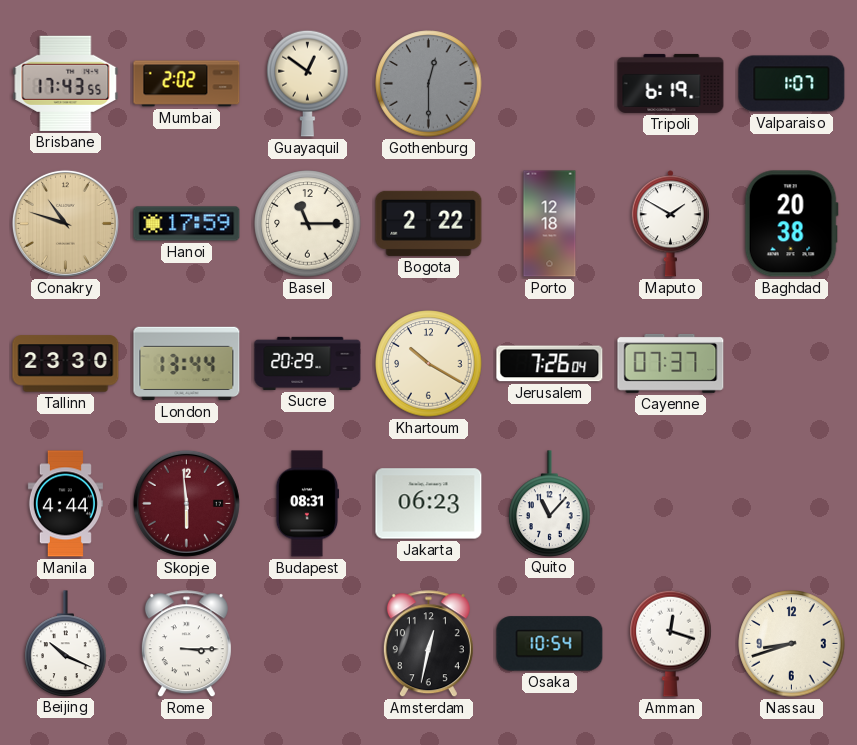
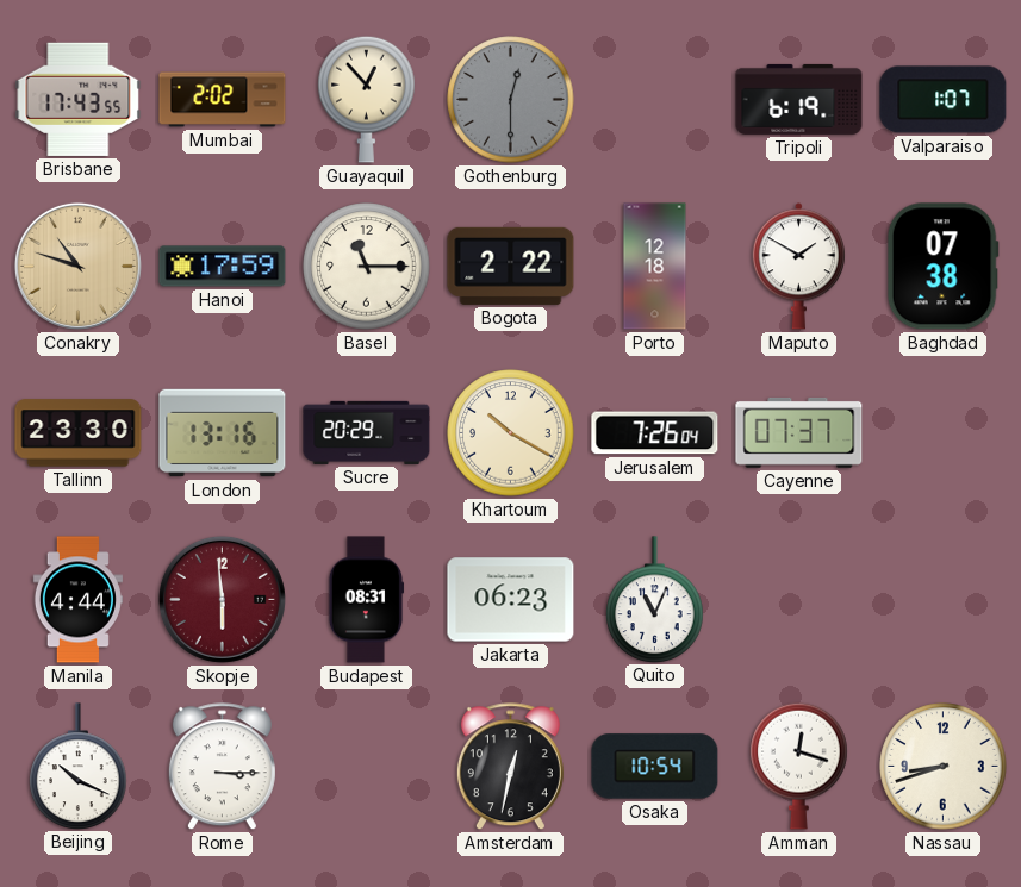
Guayaquil: 12:51 -> 12:53 (367, 99)
Baghdad: 20:38 -> 07:38 (942, 267)
London: 13:44 -> 13:16 (223, 433)
Quito: 11:07 -> 11:04 (655, 599)
